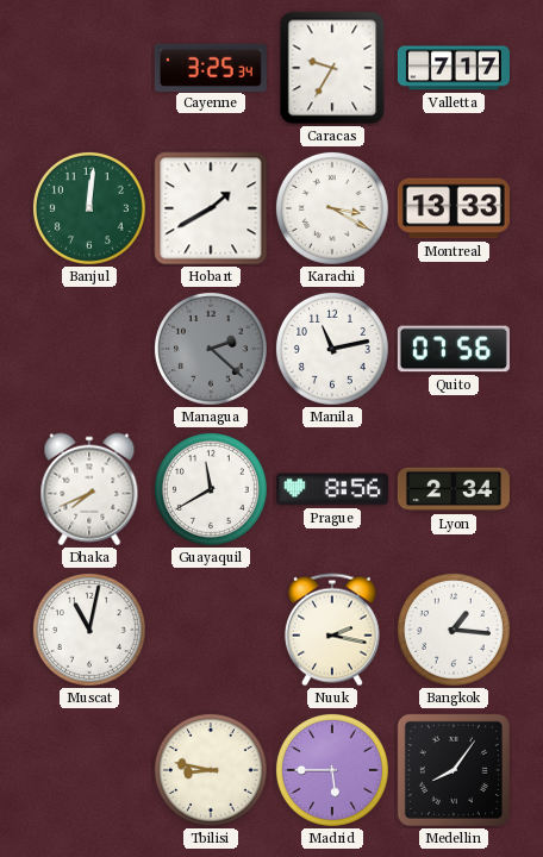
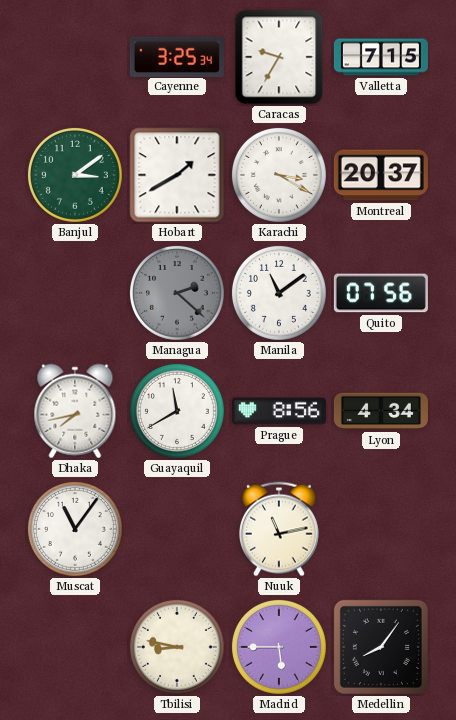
Valletta: 7:17 -> 7:15 (381, 57)
Banjul: 12:01 -> 3:09 (75, 175)
Montreal: 13:33 -> 20:37 (381, 175)
Manila: 11:13 -> 11:09 (279, 293)
Dhaka: 7:41 -> 7:43 (75, 411)
Lyon: 2:34 -> 4:34 (381, 411)
Muscat: 11:02 -> 11:06 (75, 529)
Nuuk: 2:17 -> 11:13 (279, 529)
Bangkok: 1:16 -> none (454, 630)
